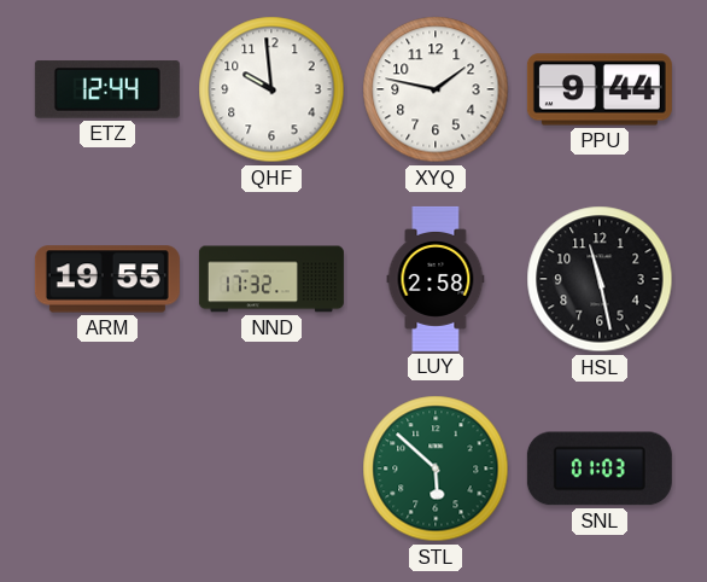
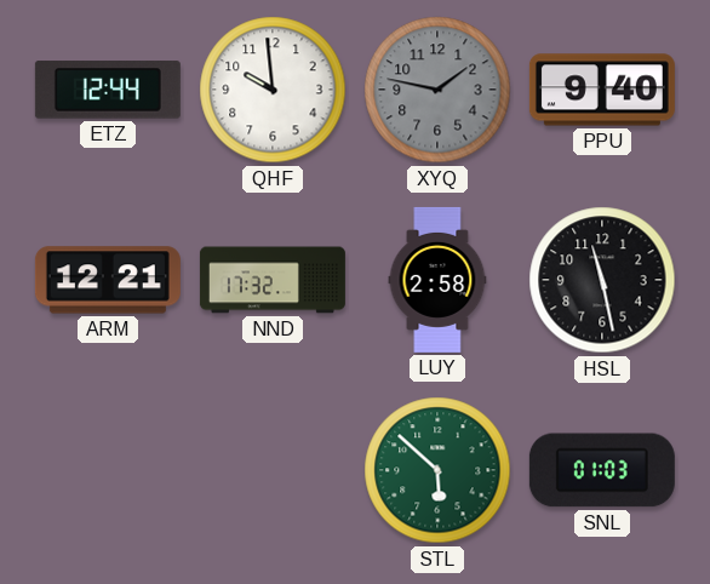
XYQ dial: white -> grey (437, 90)
PPU: 9:44 -> 9:40 (602, 90)
ARM: 19:55 -> 12:21 (108, 280)
